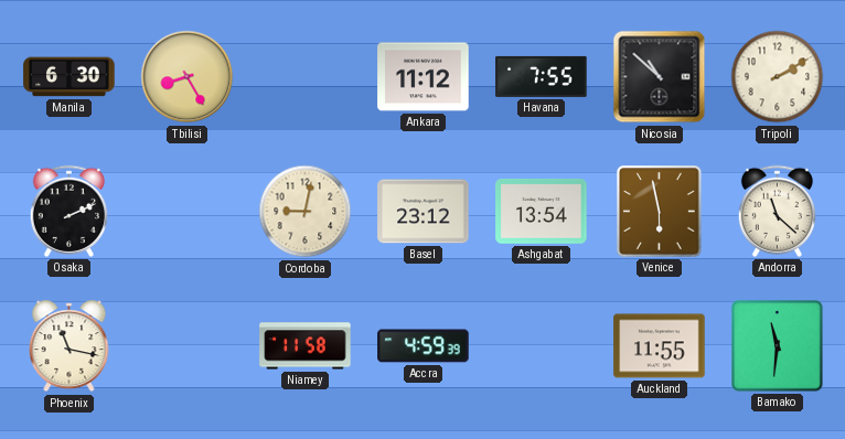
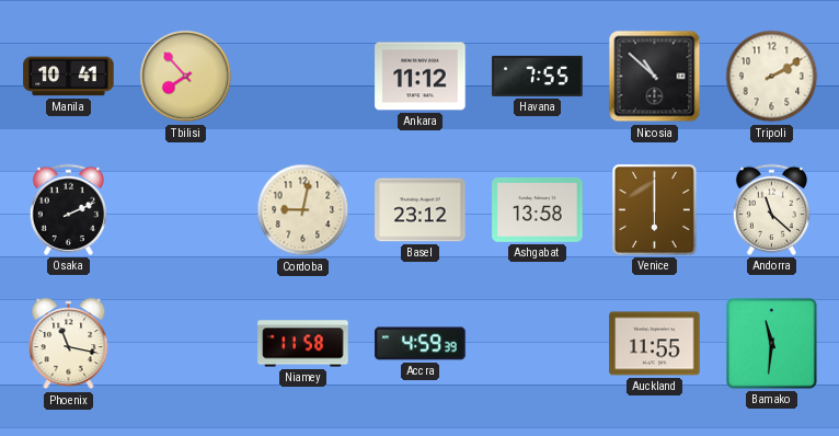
Manila: 6:30 -> 10:41 (69, 77)
Tbilisi: 8:25 -> 7:53 (186, 77)
Ashgabat: 13:54 -> 13:58 (538, 210)
Venice: 5:58 -> 6:00 (655, 210)
